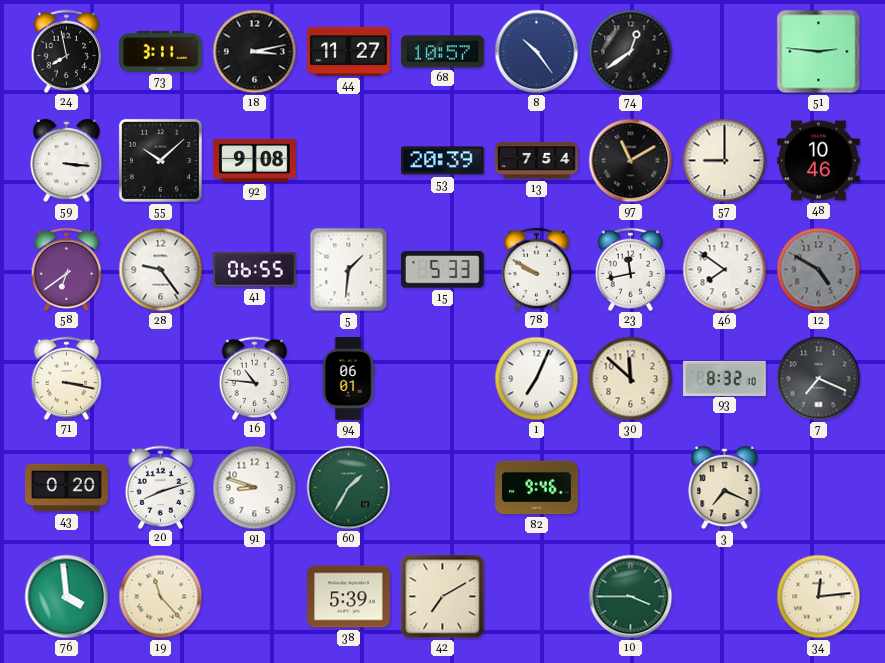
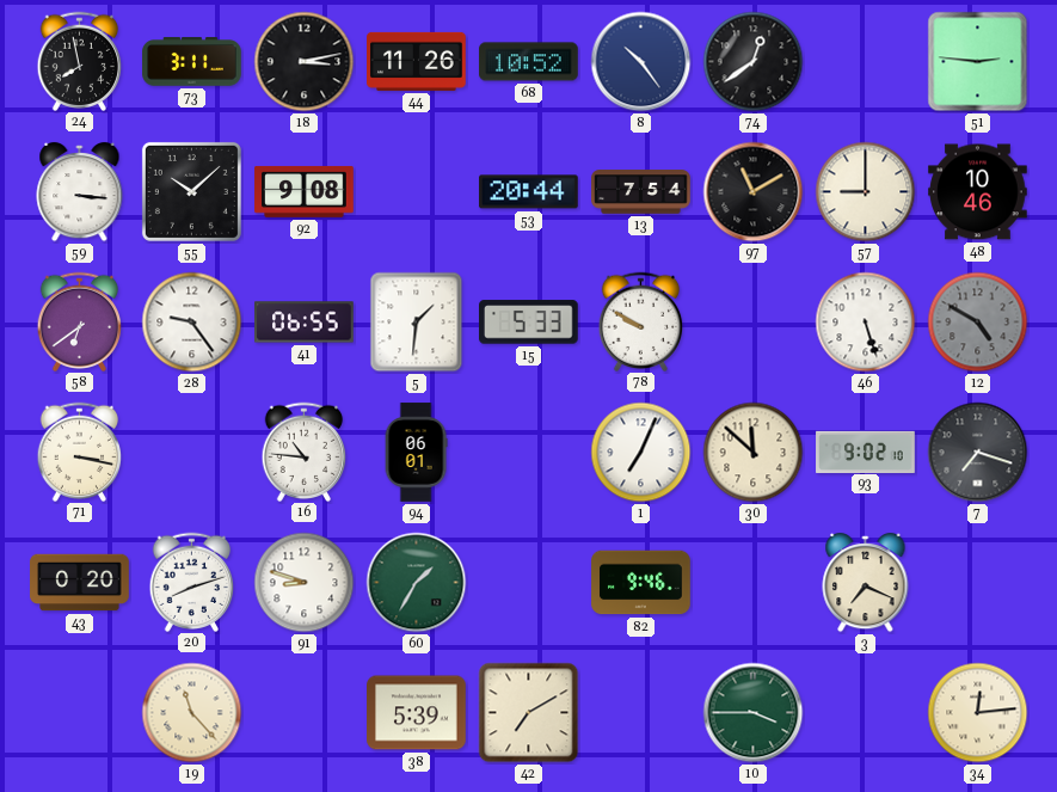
44: 11:27 -> 11:26 (417, 61)
68: 10:57 -> 10:52 (529, 62)
53: 20:39 -> 20:44 (529, 192)
23: 11:43 -> none (631, 269)
46: 7:51 -> 5:27 (866, 323)
93: 8:32 -> 9:02 (866, 452)
7: 7:19 -> 7:18 (978, 453)
76: 3:59 -> none (67, 597)
